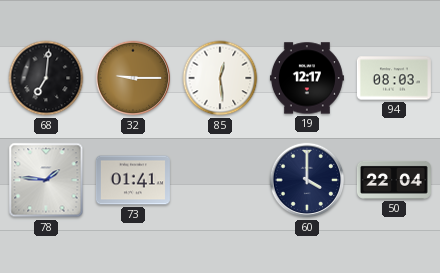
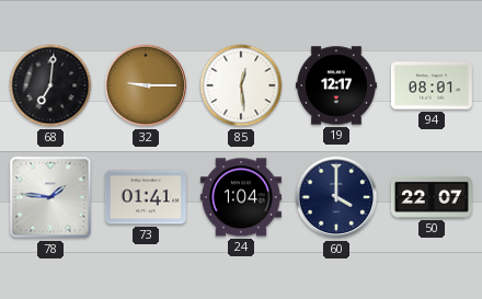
94: 08:03 -> 08:01 (432, 85)
24: none -> 1:04 (241, 197)
50: 22:04 -> 22:07 (432, 197)
